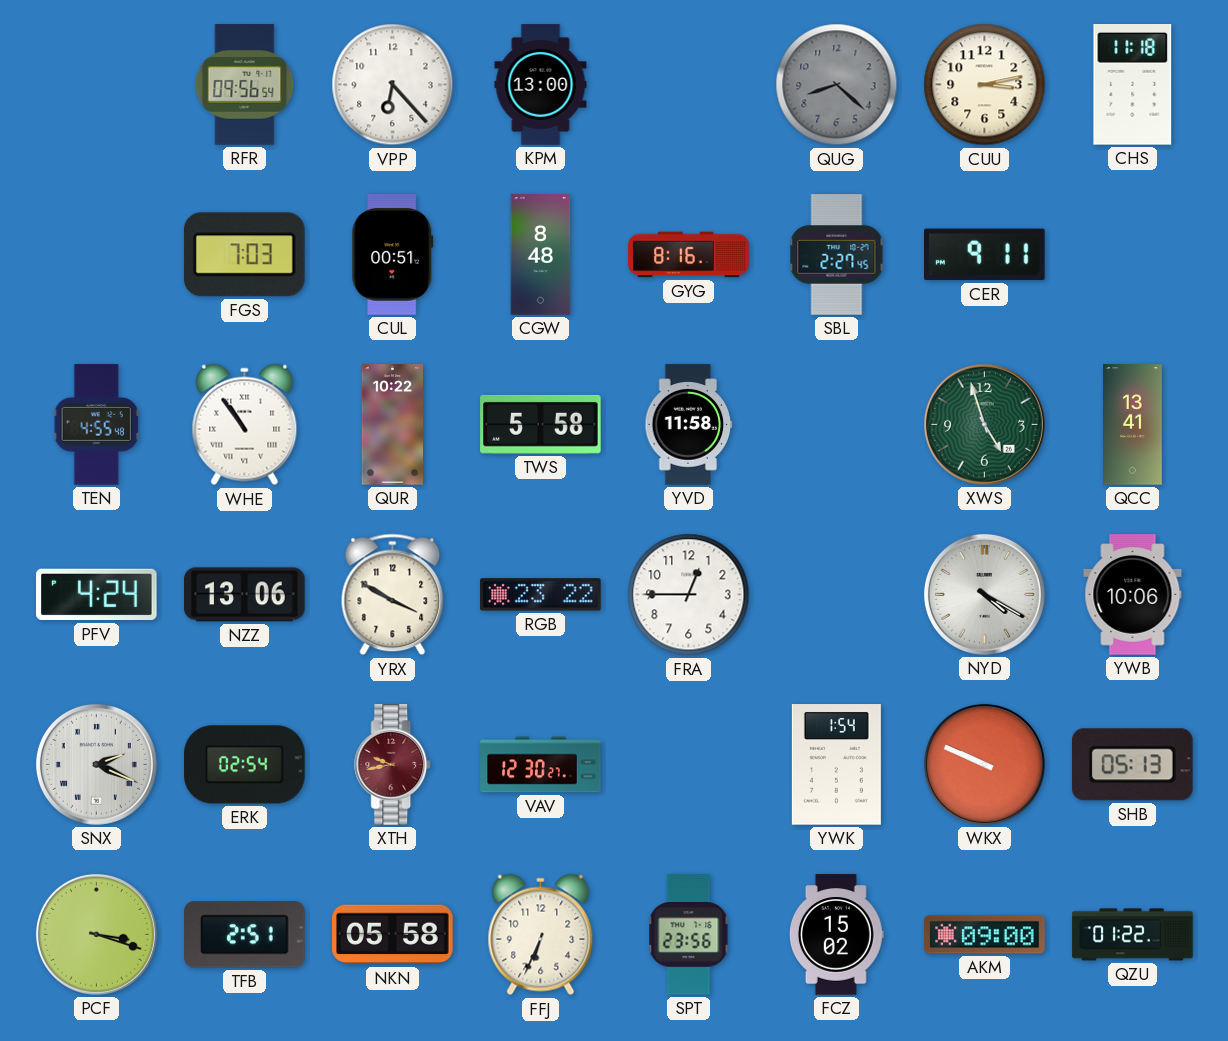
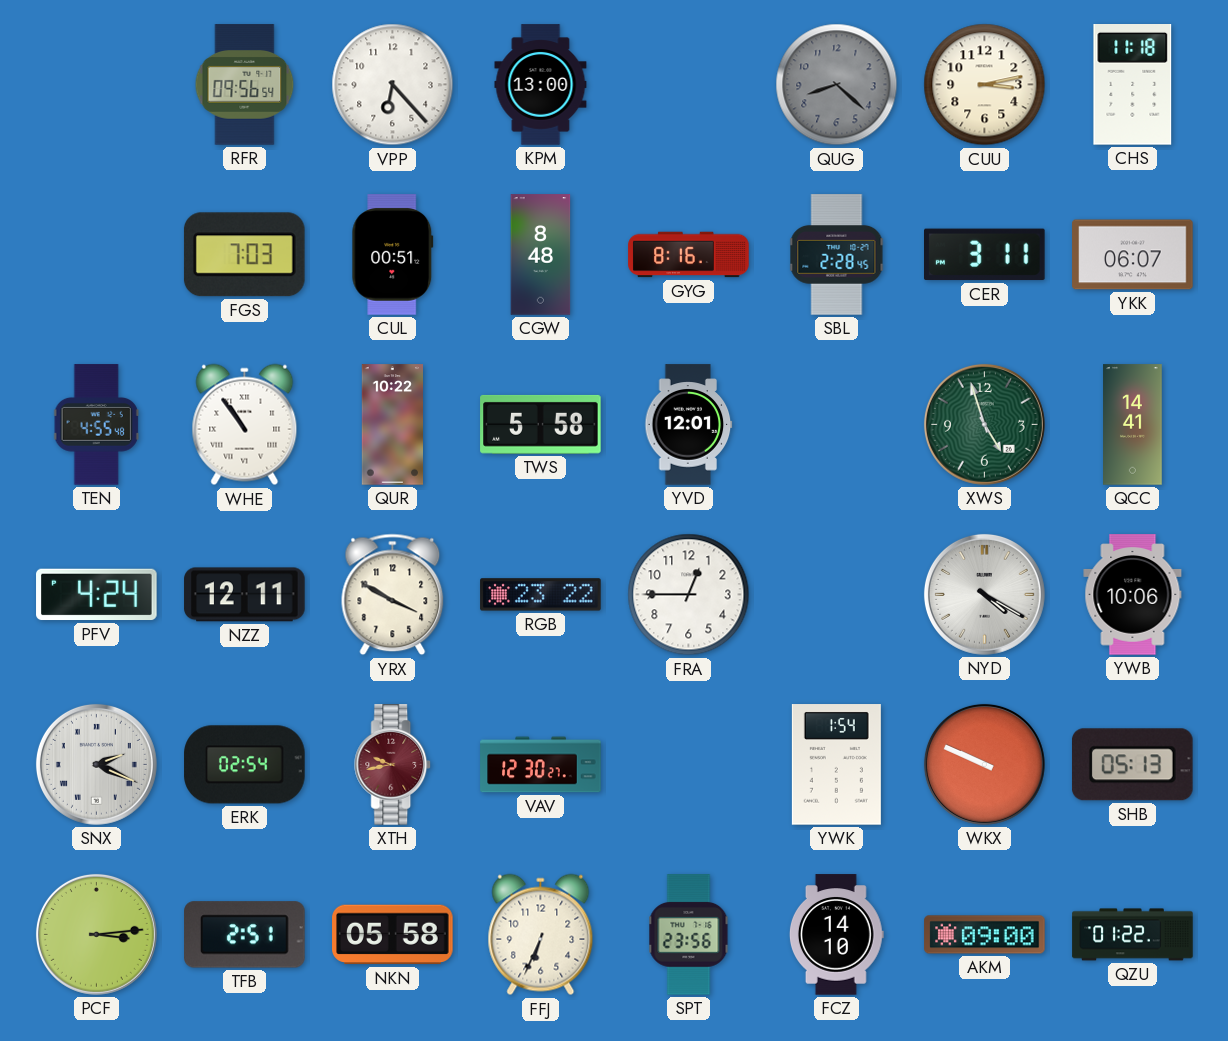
SBL: 2:27 -> 2:28 (837, 255)
CER: 9:11 -> 3:11 (985, 255)
YKK: none -> 06:07 (1133, 255)
YVD: 11:58 -> 12:01 (689, 425)
QCC: 13:41 -> 14:41 (1133, 425)
NZZ: 13:06 -> 12:11 (245, 595)
PCF: 3:18 -> 3:14 (96, 934)
FCZ: 15:02 -> 14:10 (836, 935)
